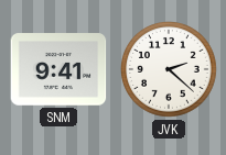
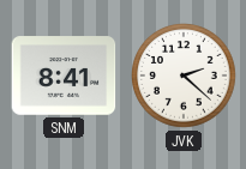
SNM: 9:41 -> 8:41 (64, 76)
